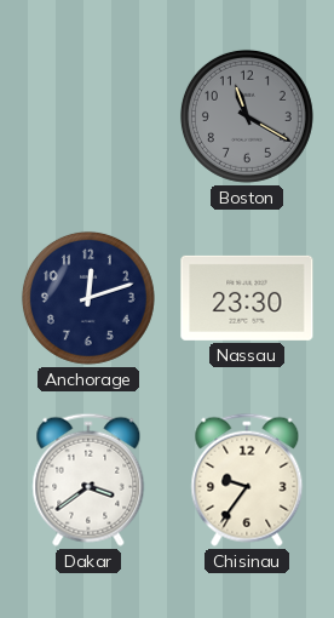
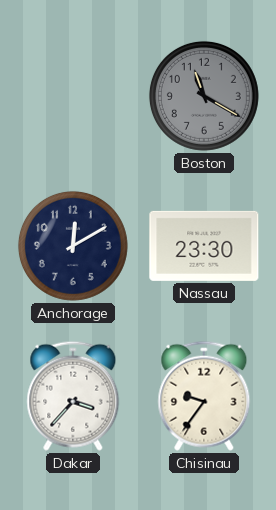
Anchorage: 12:12 -> 12:10 (73, 246)
Dakar: 3:39 -> 3:37 (73, 396)
